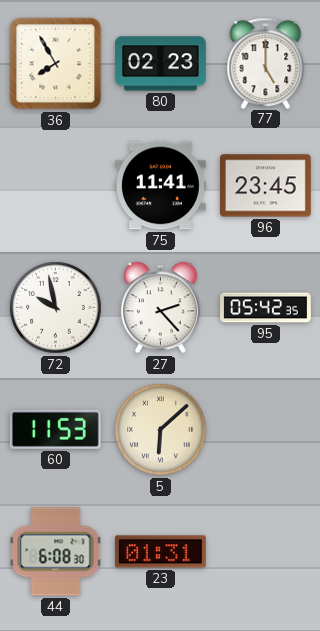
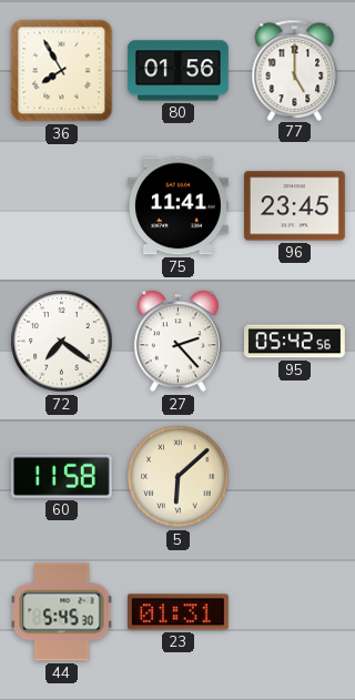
80: 02:23 -> 01:56 (177, 71)
72: 9:58 -> 7:21 (62, 342)
95: 05:42:35 -> 05:42:56 (295, 342)
60: 11:53 -> 11:58 (61, 476)
44: 6:08 -> 5:45 (62, 612)
